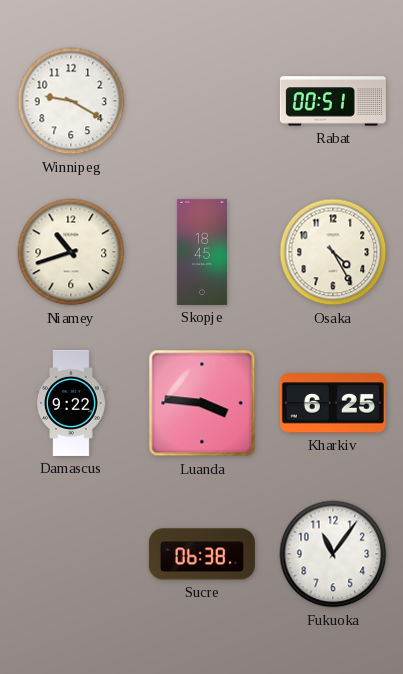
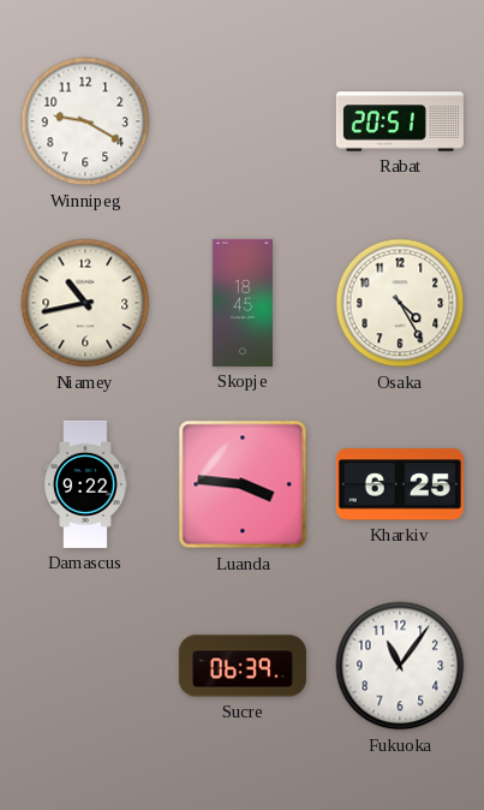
Rabat: 00:51 -> 20:51 (400, 121)
Niamey: 10:42 -> 10:43 (85, 303)
Sucre: 06:38 -> 06:39 (243, 666)
